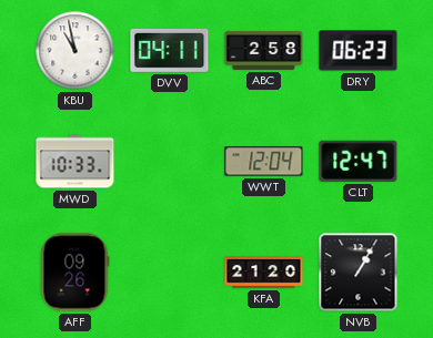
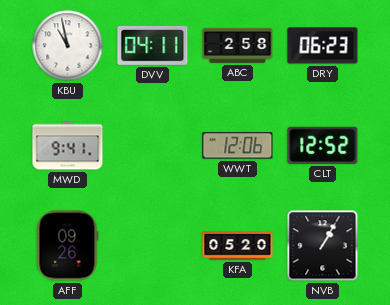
MWD: 10:33 -> 9:41 (68, 146)
WWT: 12:04 -> 12:06 (238, 146)
CLT: 12:47 -> 12:52 (323, 145)
KFA: 21:20 -> 05:20 (238, 246)
